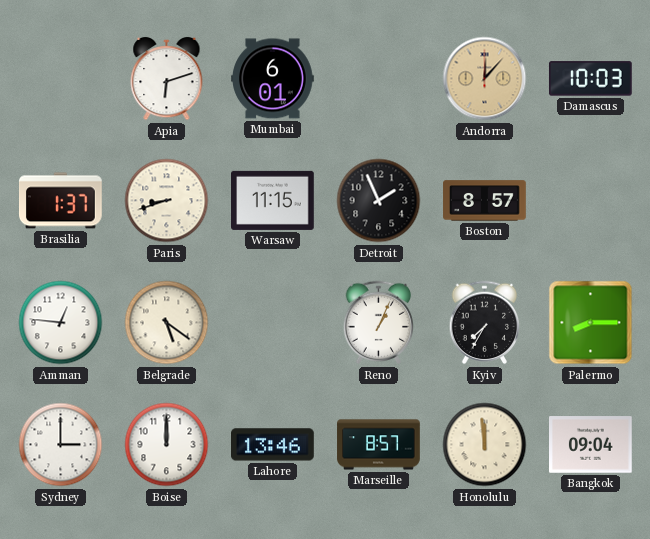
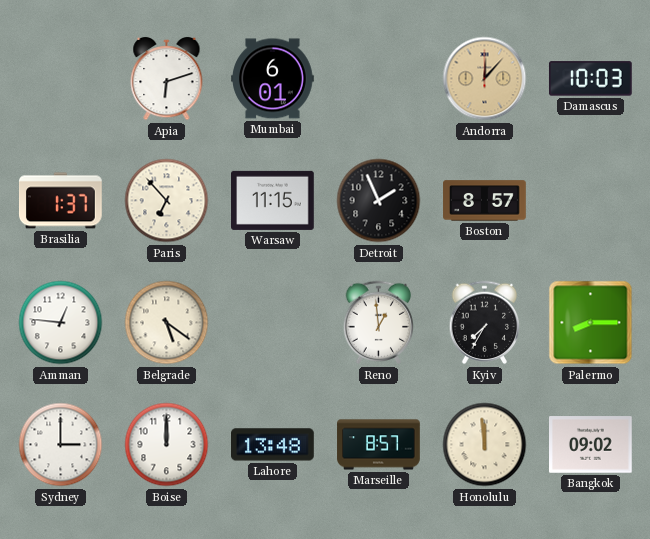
Paris: 8:42 -> 6:53 (167, 201)
Reno: 1:04 -> 12:59 (379, 323)
Lahore: 13:46 -> 13:48 (273, 445)
Bangkok: 09:04 -> 09:02 (591, 445)
